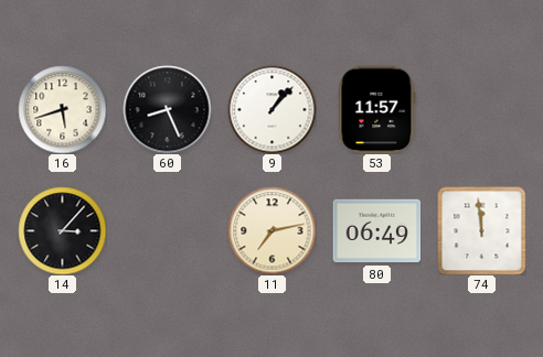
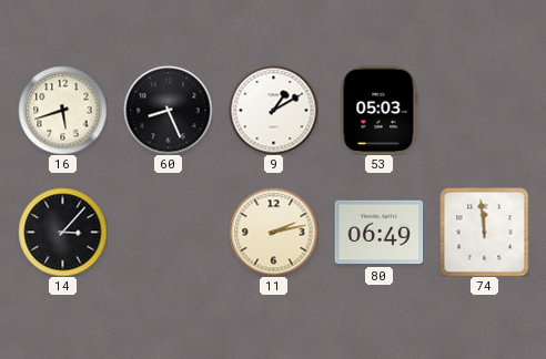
9: 1:07 -> 1:10 (273, 110)
53: 11:57 -> 05:03 (378, 110)
11: 7:13 -> 2:13 (273, 232)
